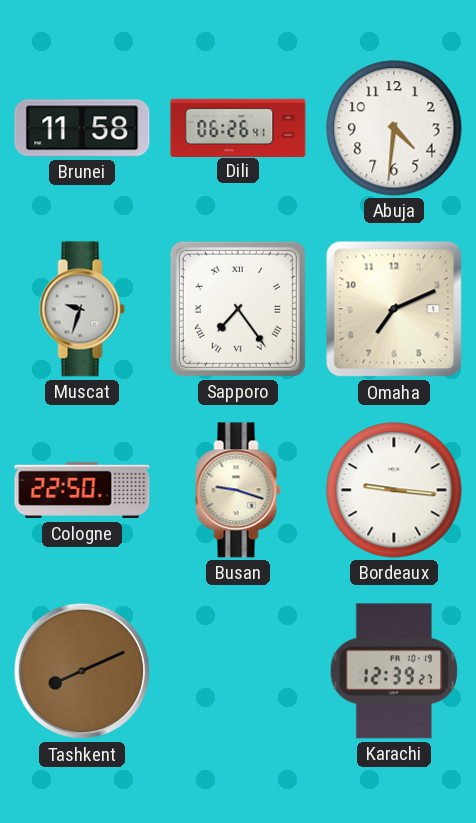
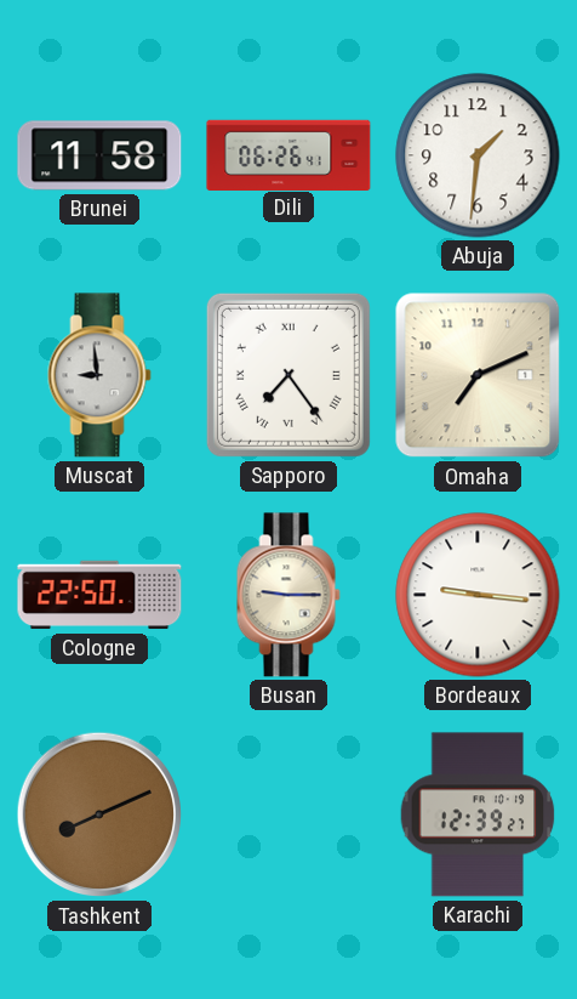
Abuja: 4:31 -> 1:31 (478, 155)
Muscat: 9:33 -> 8:59 (99, 375)
Busan: 9:18 -> 9:15 (288, 595)
